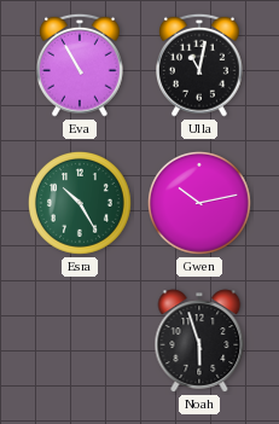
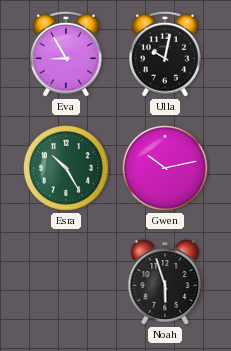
Eva: 10:55 -> 8:55 (67, 54)
Ulla: 11:02 -> 10:02 (166, 54)
